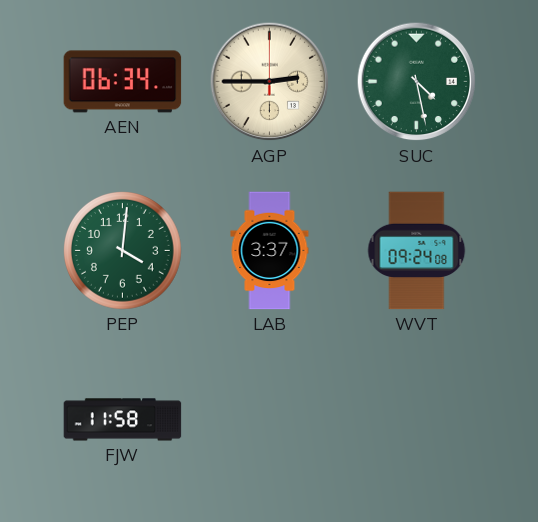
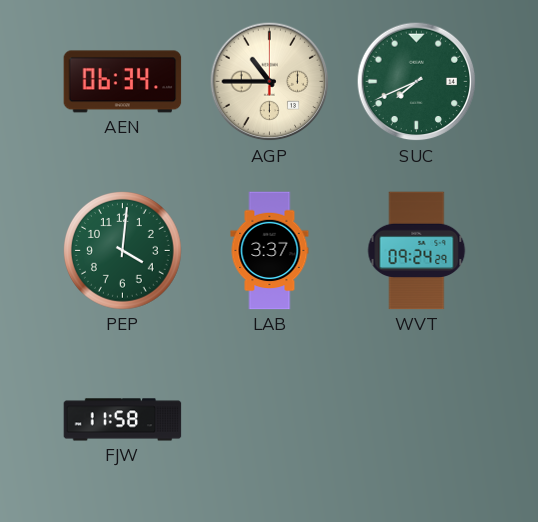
AGP: 2:45 -> 10:45 (270, 82)
SUC: 4:28 -> 7:41 (417, 82)
WVT: 09:24:08 -> 09:24:29 (417, 251)
